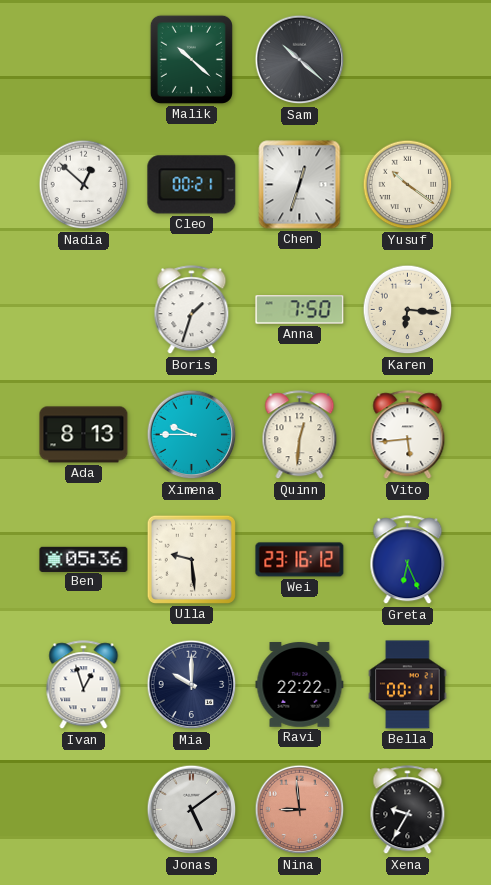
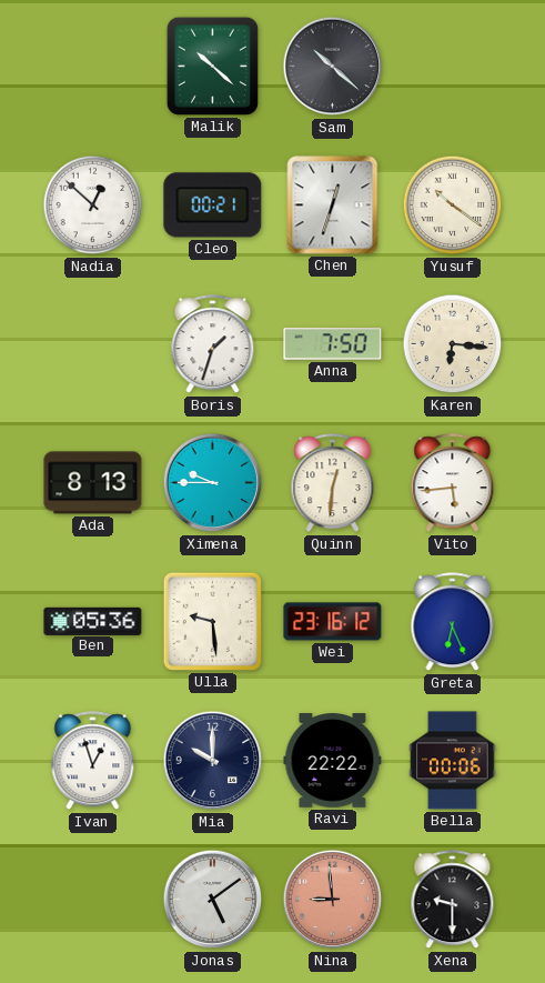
Bella: 00:11 -> 00:06 (453, 761)
Xena: 9:35 -> 9:30 (453, 900)
